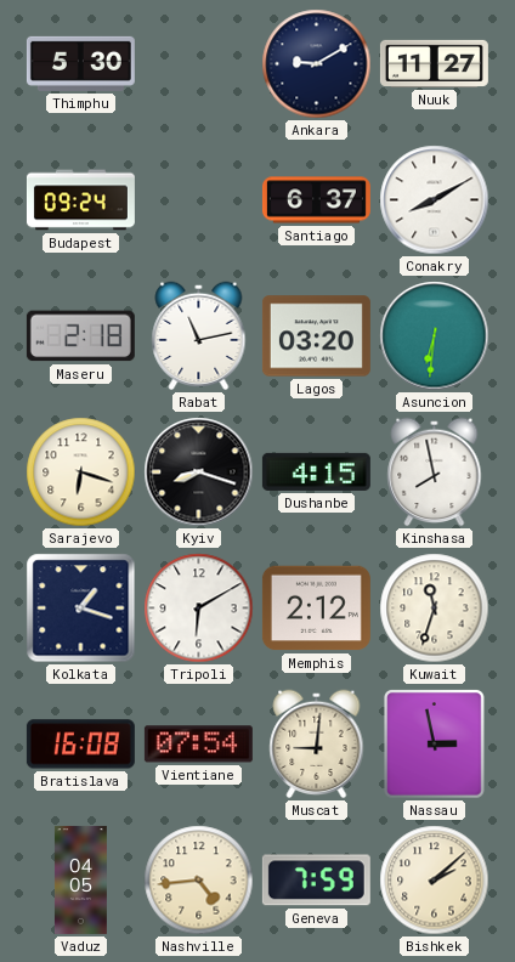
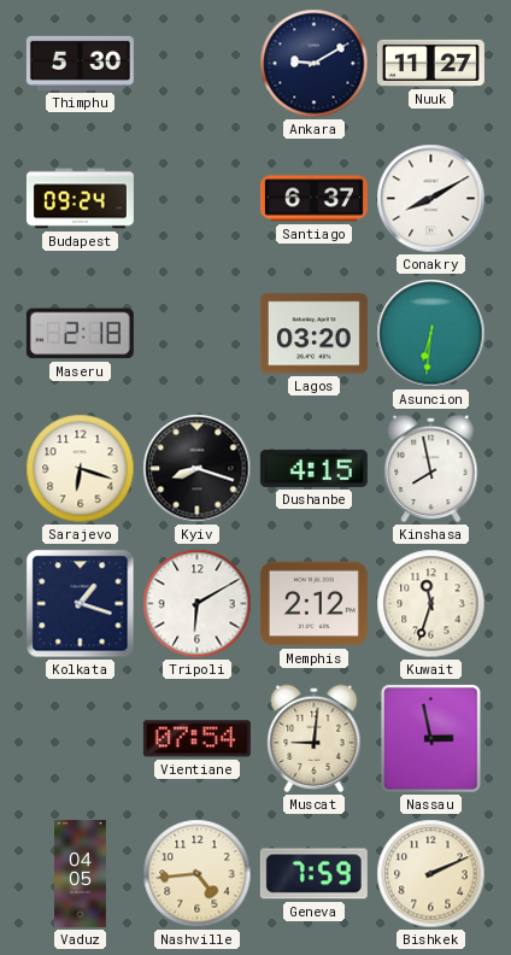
Rabat: 11:13 -> none (199, 336)
Bratislava: 16:08 -> none (80, 745)
Bishkek: 2:08 -> 2:11 (431, 874)
